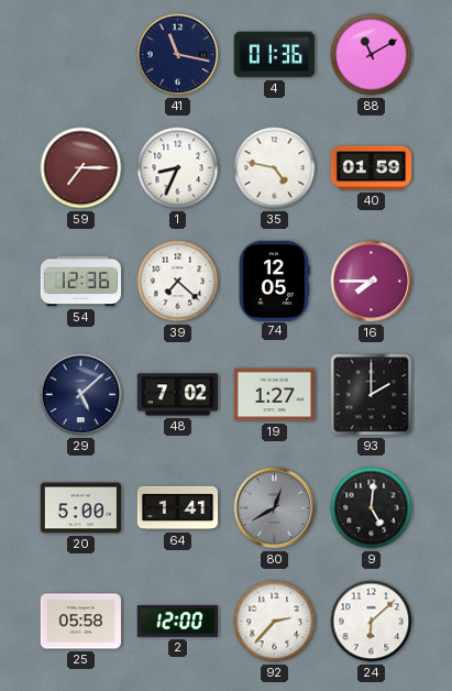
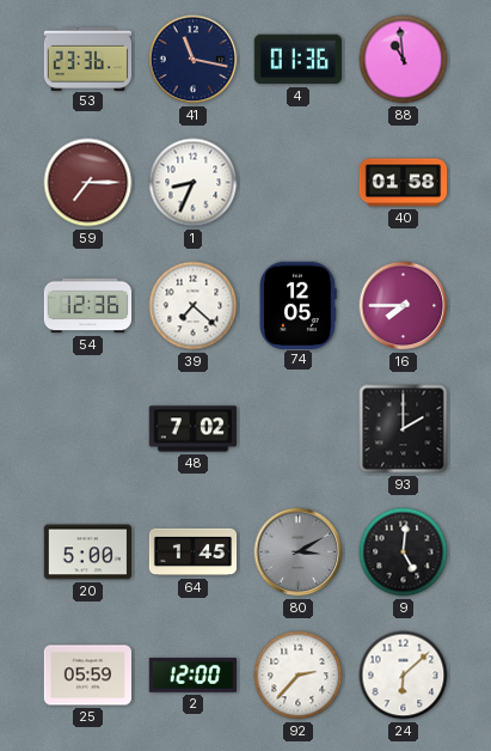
53: none -> 23:36 (88, 59)
88: 11:10 -> 10:59 (404, 60)
35: 4:47 -> none (275, 168)
40: 01:59 -> 01:58 (404, 183)
29: 5:08 -> none (81, 395)
19: 1:27 -> none (275, 395)
64: 1:41 -> 1:45 (194, 552)
80: 12:40 -> 3:10 (299, 552)
25: 05:58 -> 05:59 (88, 676)
